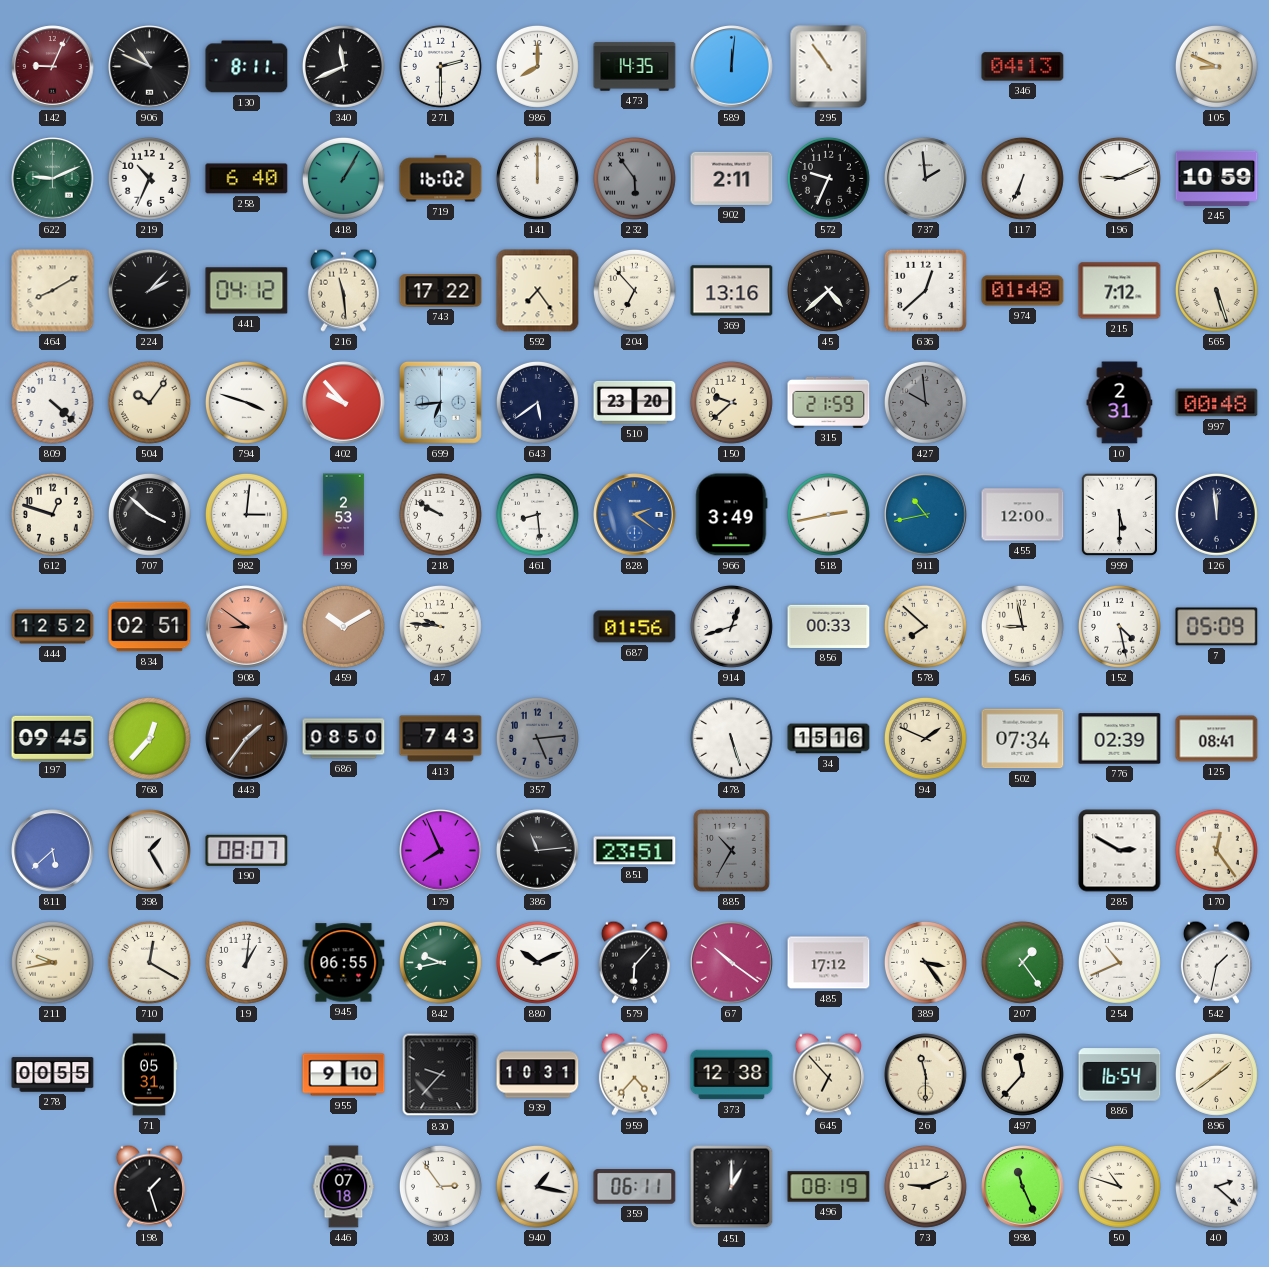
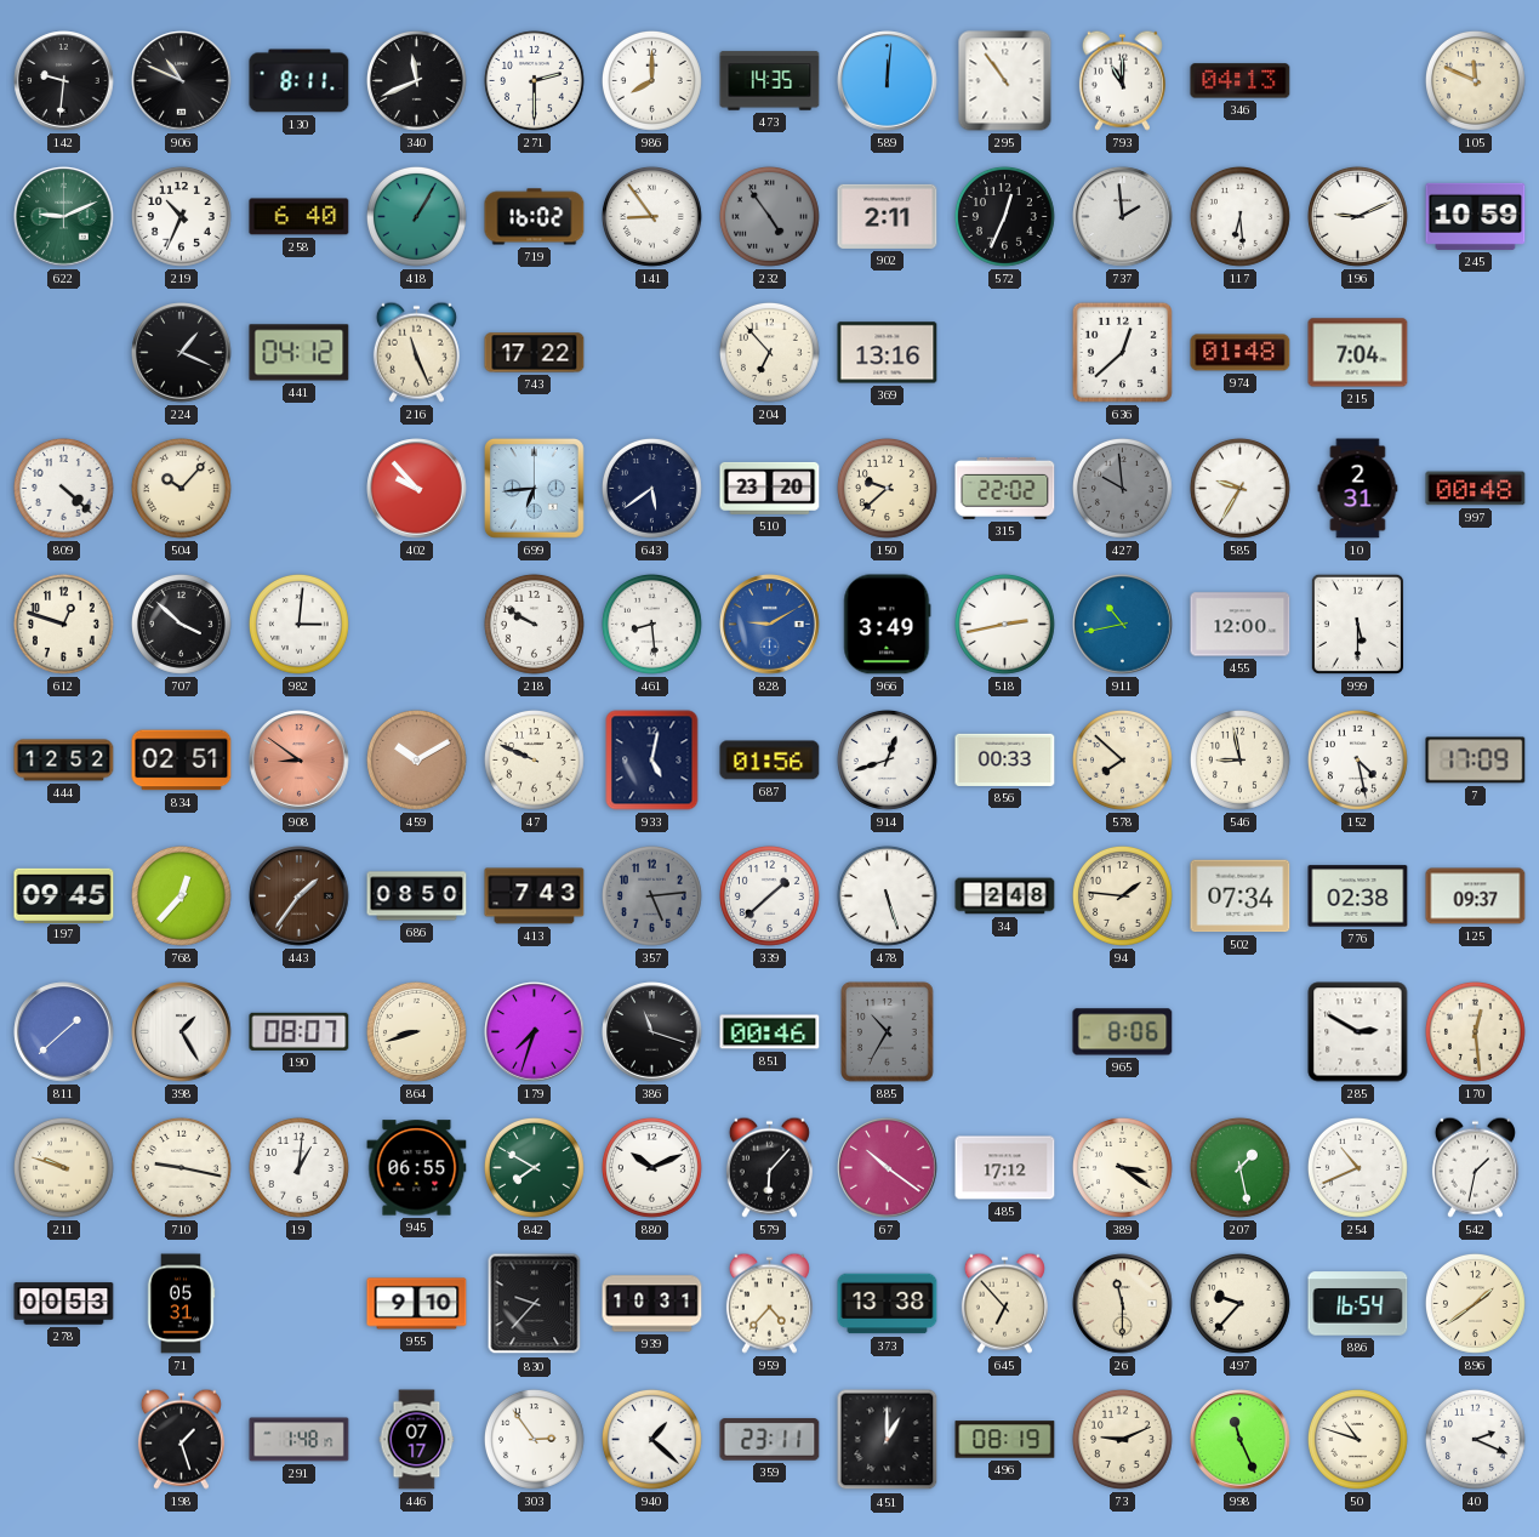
142: 9:04 -> 9:31 (64, 81)
142 dial: burgundy -> black (64, 81)
793: none -> 11:00 (1122, 80)
105: 8:49 -> 11:49 (1475, 80)
141: 12:00 -> 8:54 (651, 216)
232: 5:54 -> 4:54 (769, 216)
572: 9:34 -> 12:34 (1004, 216)
117: 6:34 -> 6:29 (1239, 216)
464: 8:10 -> none (53, 291)
224: 2:07 -> 1:19 (182, 353)
216: 11:29 -> 11:26 (416, 352)
592: 7:24 -> none (538, 291)
45: 4:38 -> none (828, 290)
215: 7:12 -> 7:04 (1358, 353)
565: 5:27 -> none (1216, 290)
504: 10:06 -> 10:07 (181, 488)
794: 3:48 -> none (246, 402)
315: 21:59 -> 22:02 (1005, 488)
585: none -> 9:35 (1239, 488)
199: 2:53 -> none (343, 515)
828: 2:21 -> 9:10 (770, 625)
126: 11:59 -> none (1216, 514)
47: 9:46 -> 9:49 (534, 759)
933: none -> 5:02 (652, 761)
7: 05:09 -> 17:09 (1476, 761)
339: none -> 1:38 (769, 895)
34: 15:16 -> 2:48 (1005, 896)
94: 1:49 -> 1:46 (1122, 895)
776: 02:39 -> 02:38 (1358, 896)
125: 08:41 -> 09:37 (1476, 896)
811: 5:38 -> 1:38 (64, 1032)
864: none -> 8:42 (416, 1031)
179: 7:56 -> 7:33 (535, 1032)
386: 11:14 -> 11:18 (652, 1032)
851: 23:51 -> 00:46 (770, 1032)
965: none -> 8:06 (1123, 1032)
170: 12:24 -> 12:29 (1475, 1031)
211: 9:43 -> 9:48 (63, 1167)
710: 12:20 -> 9:17 (181, 1167)
842: 9:43 -> 7:50 (534, 1167)
389: 3:24 -> 3:21 (1122, 1167)
207: 1:24 -> 1:28 (1239, 1167)
278: 00:55 -> 00:53 (64, 1304)
373: 12:38 -> 13:38 (888, 1304)
497: 11:37 -> 9:37 (1239, 1303)
291: none -> 1:48 (300, 1440)
446: 07:18 -> 07:17 (417, 1440)
940: 1:17 -> 1:22 (651, 1439)
359: 06:11 -> 23:11 (770, 1440)
40: 2:22 -> 2:19 (1475, 1439)
